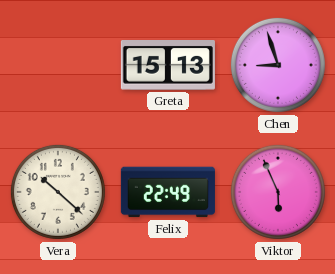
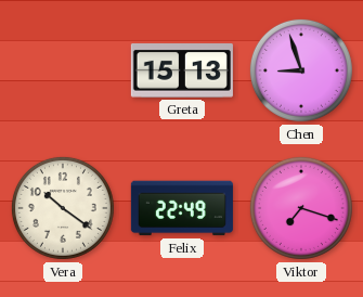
Vera: 10:22 -> 10:21 (63, 208)
Viktor: 5:56 -> 7:18 (301, 208)
